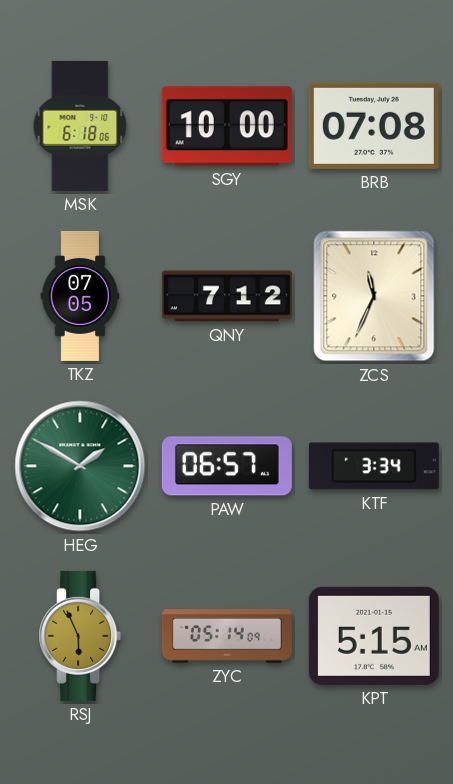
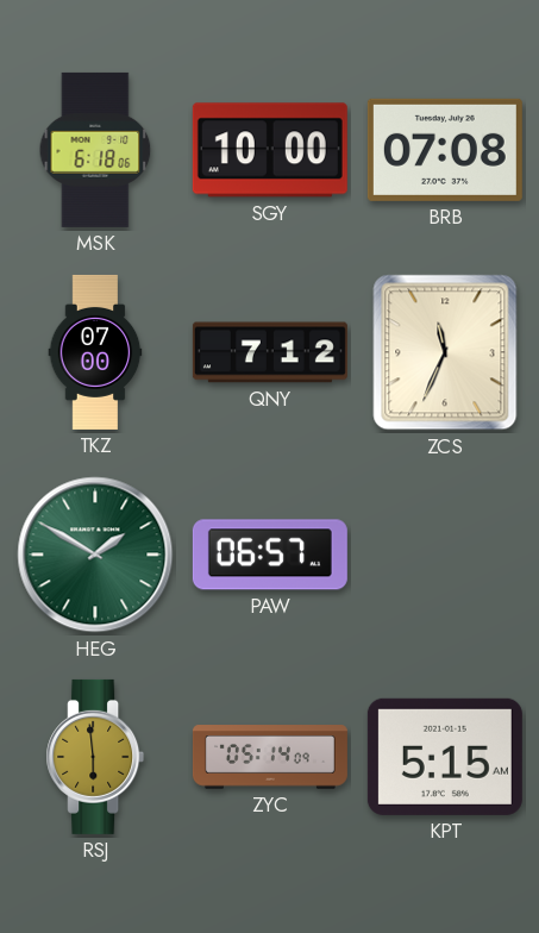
TKZ: 07:05 -> 07:00 (95, 352)
KTF: 3:34 -> none (374, 466)
RSJ: 5:56 -> 5:59 (95, 757)
